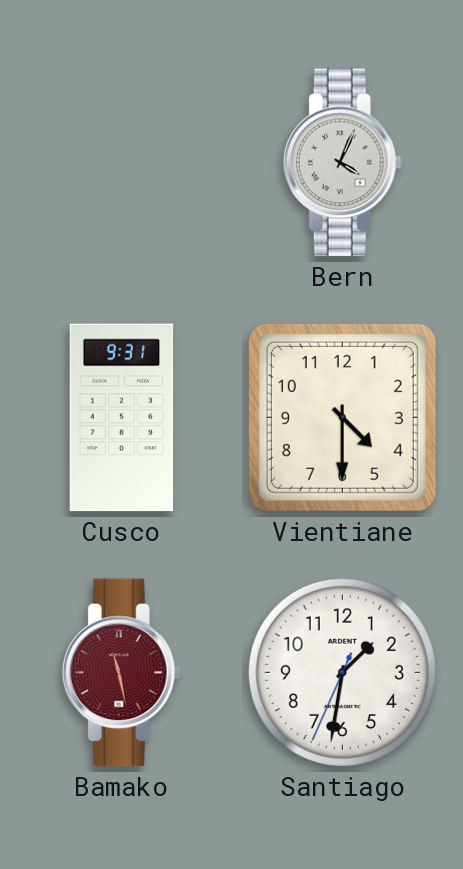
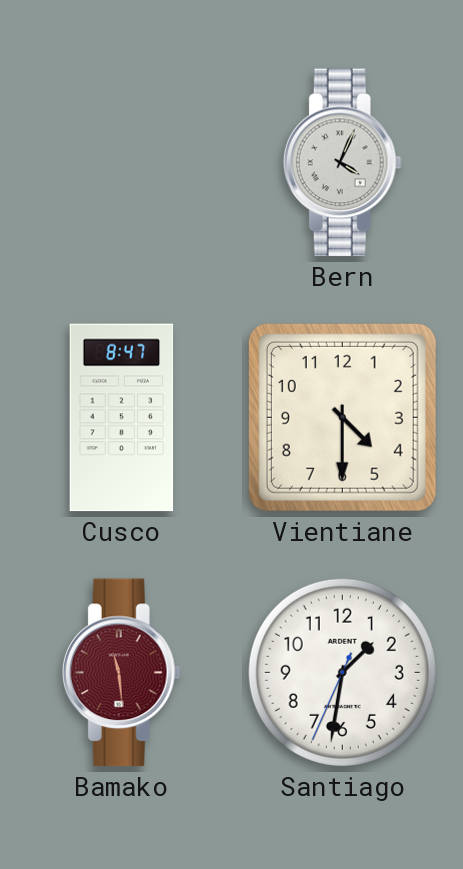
Cusco: 9:31 -> 8:47 (122, 418)
Bamako: 11:28 -> 11:29 (121, 673)
